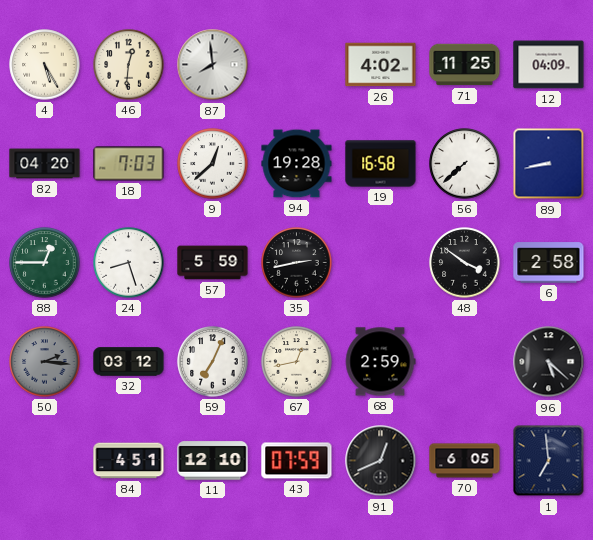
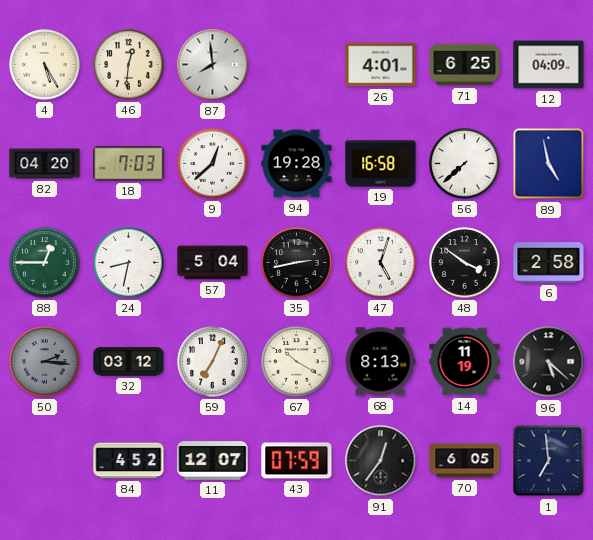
26: 4:02 -> 4:01 (381, 65)
71: 11:25 -> 6:25 (465, 65)
89: 8:43 -> 4:58 (549, 164)
24: 8:27 -> 8:32 (129, 263)
57: 5:59 -> 5:04 (213, 263)
47: none -> 5:03 (381, 263)
67: 12:43 -> 10:20 (297, 362)
68: 2:59 -> 8:13 (380, 362)
14: none -> 11:19 (465, 362)
84: 4:51 -> 4:52 (129, 461)
11: 12:10 -> 12:07 (213, 461)
91: 12:41 -> 12:36 (381, 461)
